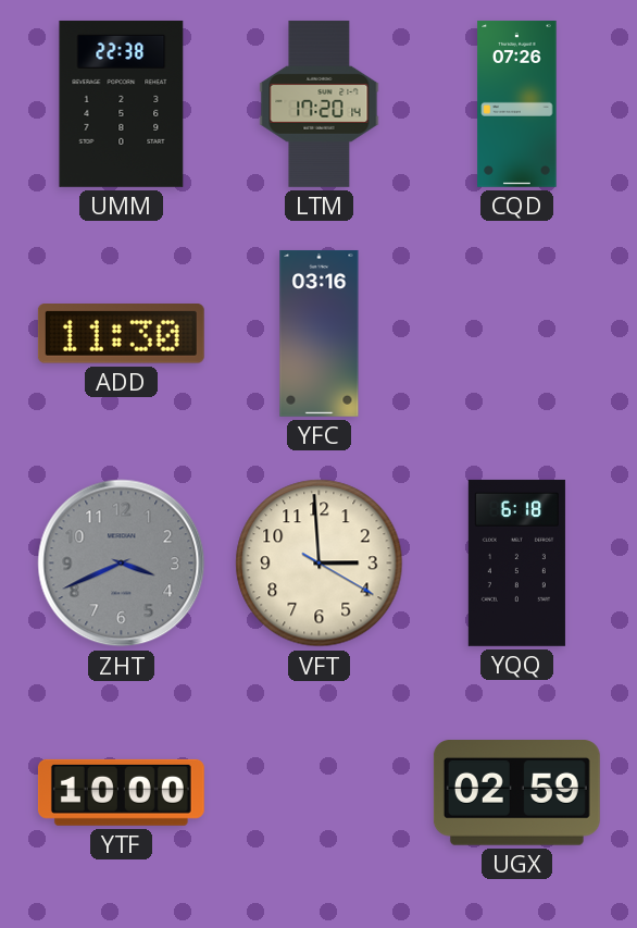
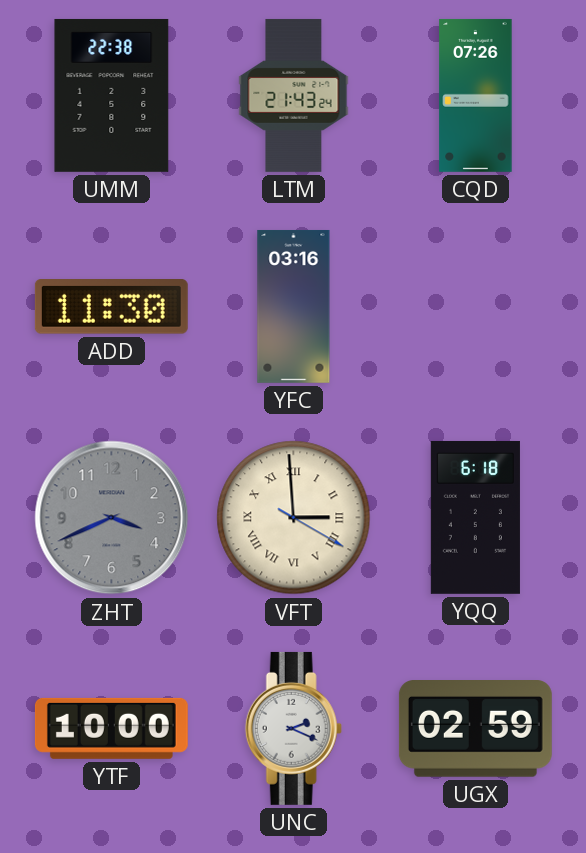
LTM: 17:20 -> 21:43 (294, 95)
VFT numerals: Arabic -> Roman (294, 518)
UNC: none -> 2:19 (293, 728)
